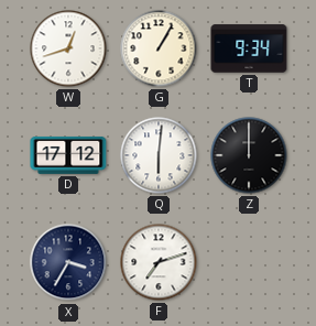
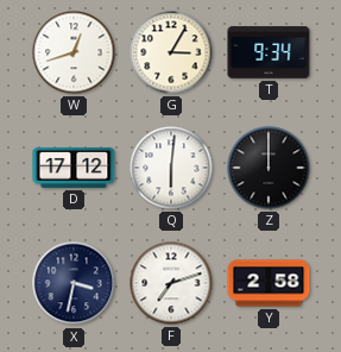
G: 1:05 -> 3:05 (171, 52)
X: 3:35 -> 3:32 (74, 283)
Y: none -> 2:58 (269, 283)
